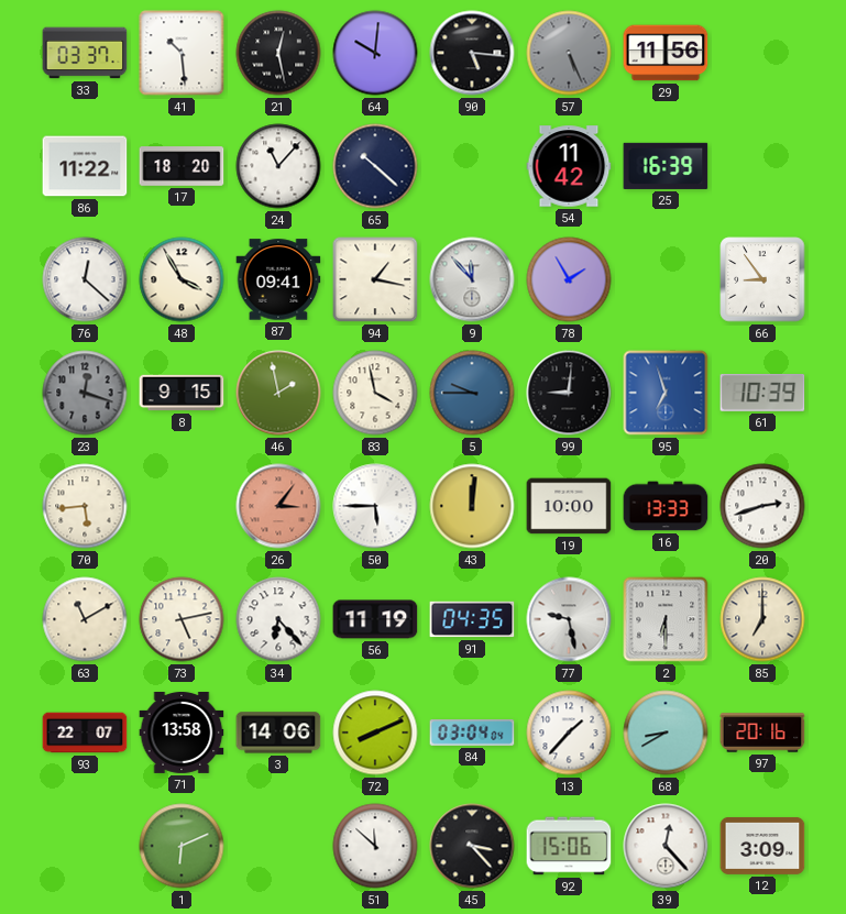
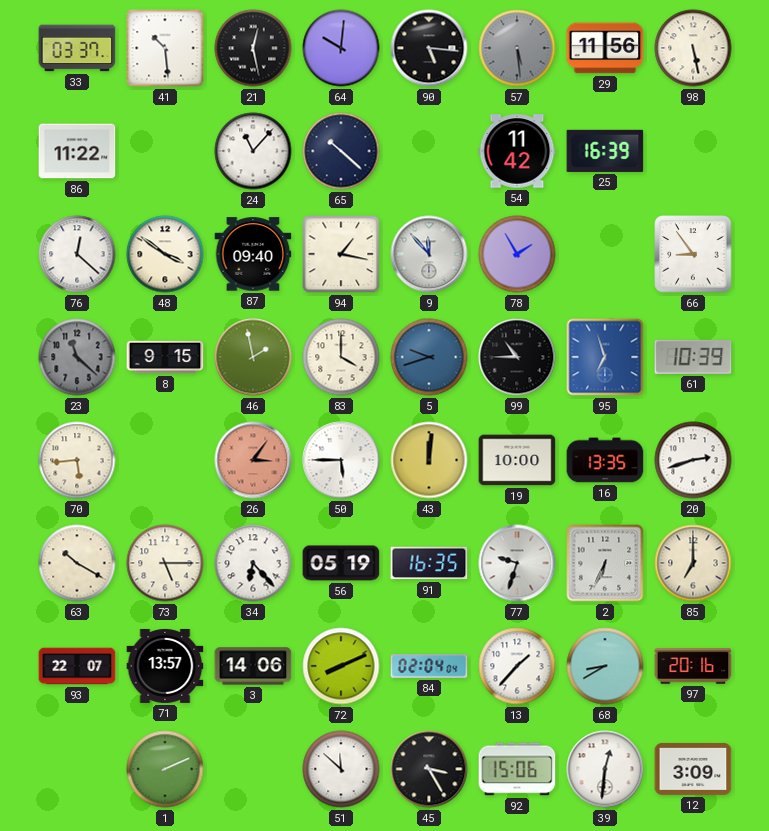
57: 5:26 -> 5:29 (517, 48)
98: none -> 5:28 (693, 48)
17: 18:20 -> none (182, 166)
48: 3:55 -> 3:51 (165, 254)
87: 09:41 -> 09:40 (253, 254)
23: 12:18 -> 11:22 (77, 357)
83: 3:58 -> 4:00 (341, 357)
5: 9:45 -> 9:42 (429, 357)
99: 9:01 -> 10:45 (517, 357)
16: 13:33 -> 13:35 (605, 460)
63: 11:10 -> 10:20 (77, 563)
73: 5:13 -> 5:15 (165, 563)
56: 11:19 -> 05:19 (341, 563)
91: 04:35 -> 16:35 (429, 563)
77: 9:28 -> 9:33 (517, 563)
2: 6:30 -> 6:34 (605, 563)
71: 13:58 -> 13:57 (165, 666)
84: 03:04 -> 02:04 (429, 666)
1: 6:11 -> 2:11 (165, 769)
45: 3:23 -> 3:25 (429, 769)
39: 12:23 -> 12:31 (605, 769)
